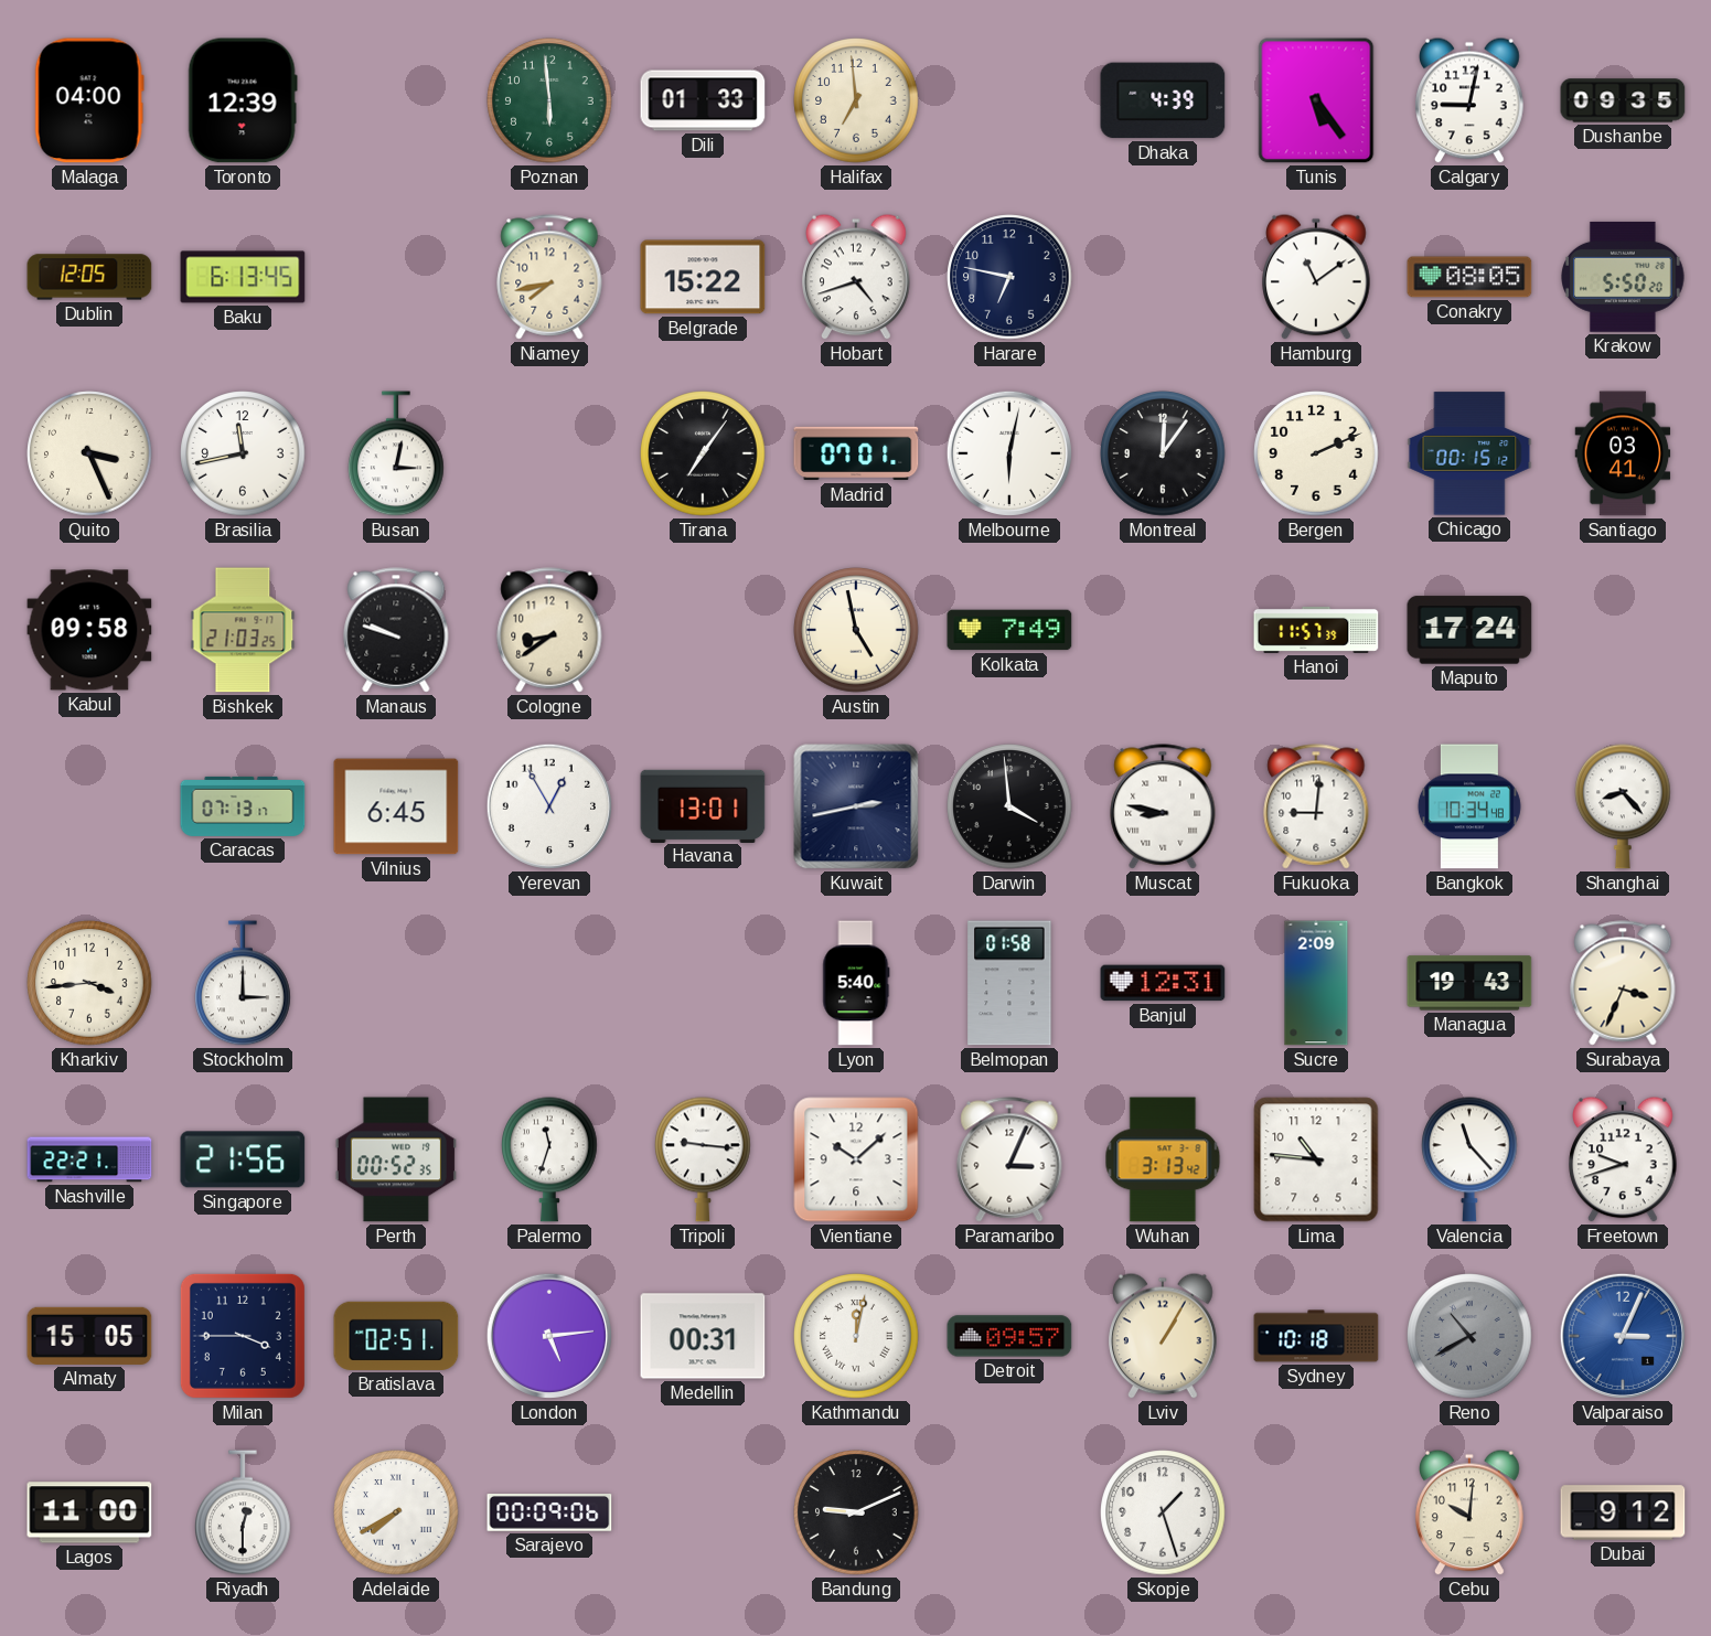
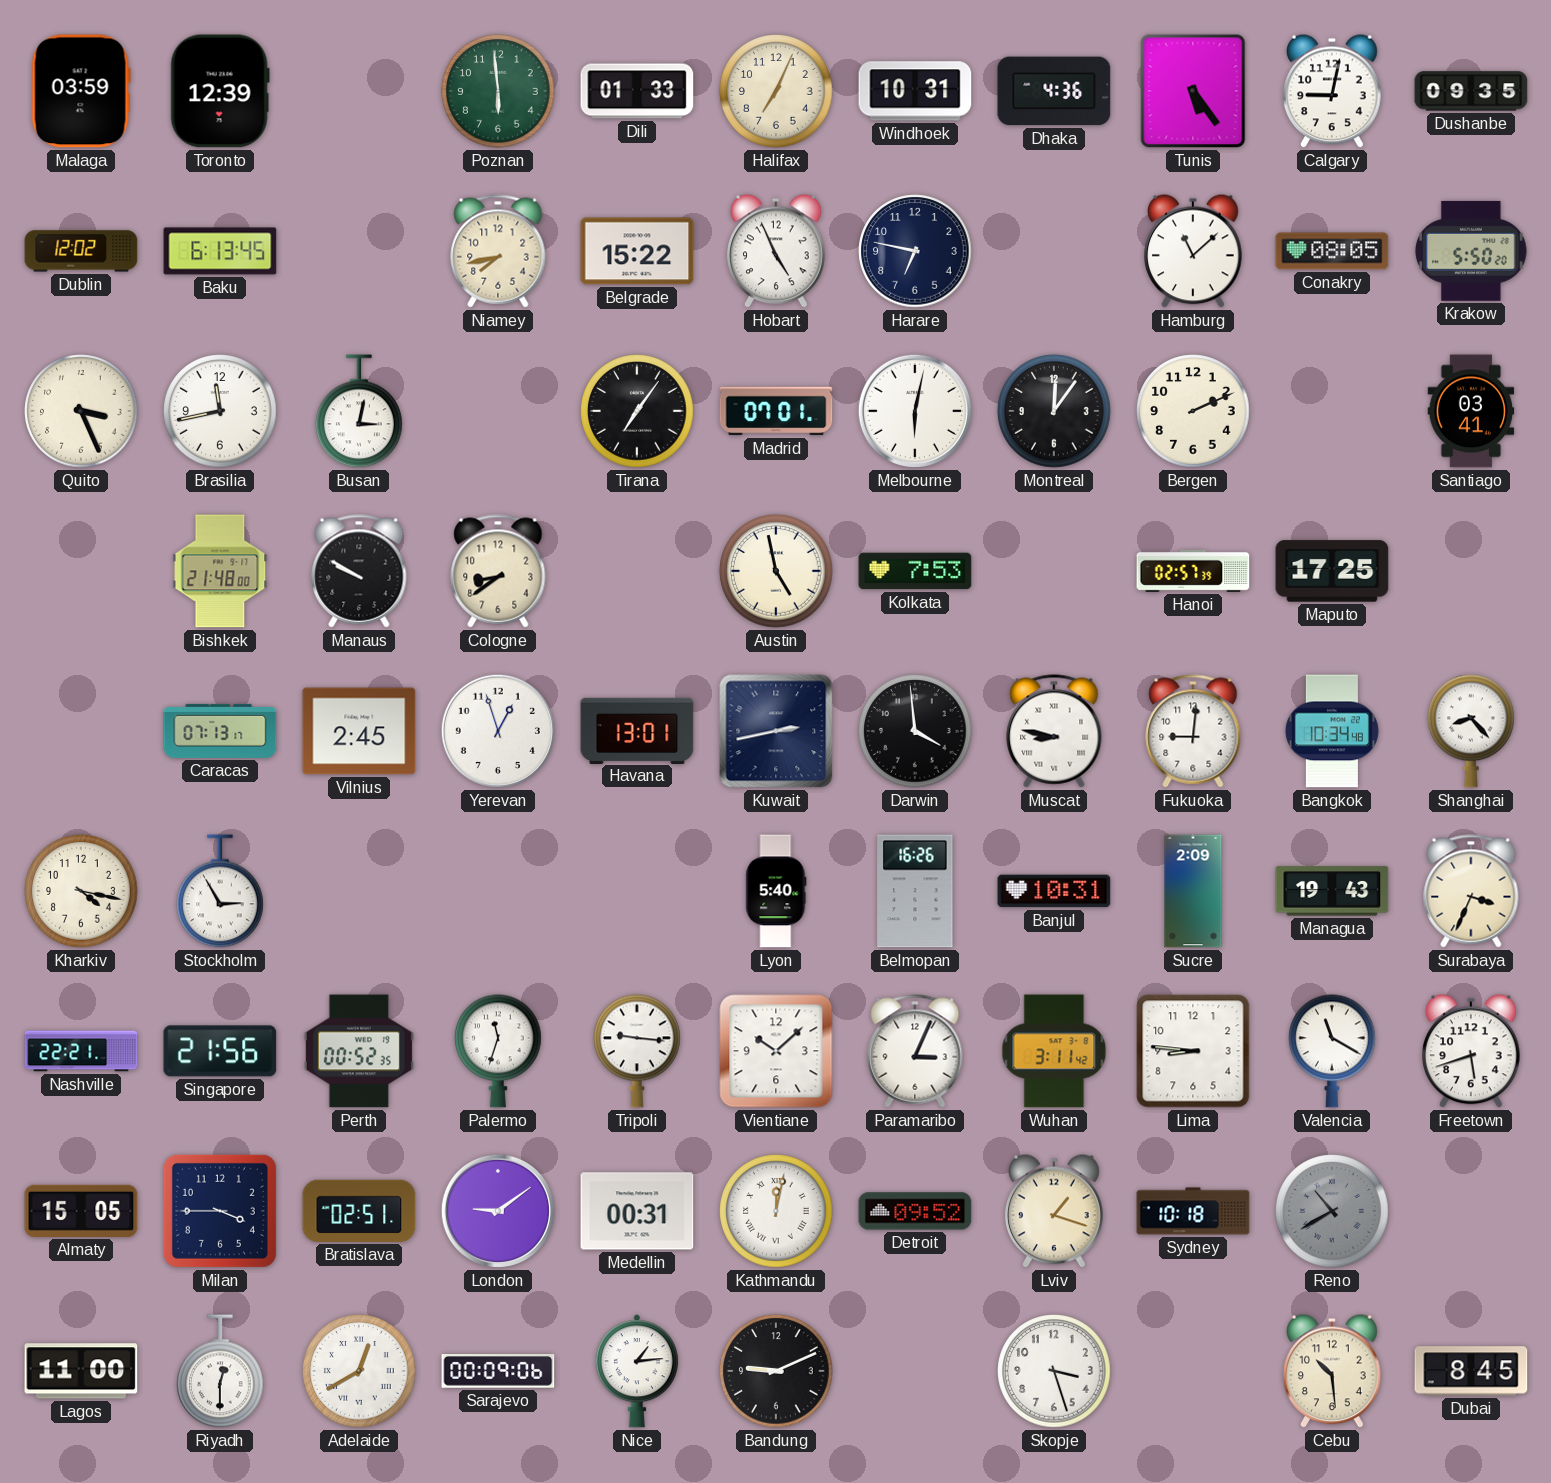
Malaga: 04:00 -> 03:59 (81, 91)
Halifax: 6:59 -> 7:04 (776, 91)
Windhoek: none -> 10:31 (915, 91)
Dhaka: 4:39 -> 4:36 (1054, 91)
Dublin: 12:05 -> 12:02 (81, 251)
Hobart: 4:42 -> 4:56 (776, 251)
Hamburg: 11:09 -> 11:08 (1193, 251)
Chicago: 00:15 -> none (1469, 453)
Kabul: 09:58 -> none (89, 630)
Bishkek: 21:03 -> 21:48 (220, 571)
Manaus: 9:48 -> 9:50 (359, 571)
Kolkata: 7:49 -> 7:53 (915, 571)
Hanoi: 11:57 -> 02:57 (1193, 571)
Maputo: 17:24 -> 17:25 (1332, 571)
Vilnius: 6:45 -> 2:45 (359, 731)
Yerevan: 12:55 -> 12:57 (498, 731)
Kharkiv: 3:44 -> 4:17 (81, 891)
Stockholm: 3:00 -> 2:55 (221, 891)
Belmopan: 01:58 -> 16:26 (915, 891)
Banjul: 12:31 -> 10:31 (1054, 891)
Wuhan: 3:13 -> 3:11 (1054, 1051)
Lima: 10:46 -> 8:46 (1193, 1051)
Valencia: 11:23 -> 11:20 (1333, 1051)
Freetown: 9:42 -> 5:42 (1471, 1051)
London: 5:14 -> 9:09 (498, 1211)
Detroit: 09:57 -> 09:52 (915, 1211)
Lviv: 1:05 -> 1:18 (1054, 1211)
Valparaiso: 3:04 -> none (1623, 1336)
Adelaide: 7:40 -> 12:40 (359, 1371)
Nice: none -> 1:14 (637, 1371)
Skopje: 1:27 -> 3:27 (1054, 1371)
Cebu: 10:01 -> 10:29 (1332, 1371)
Dubai: 9:12 -> 8:45 (1471, 1371)
